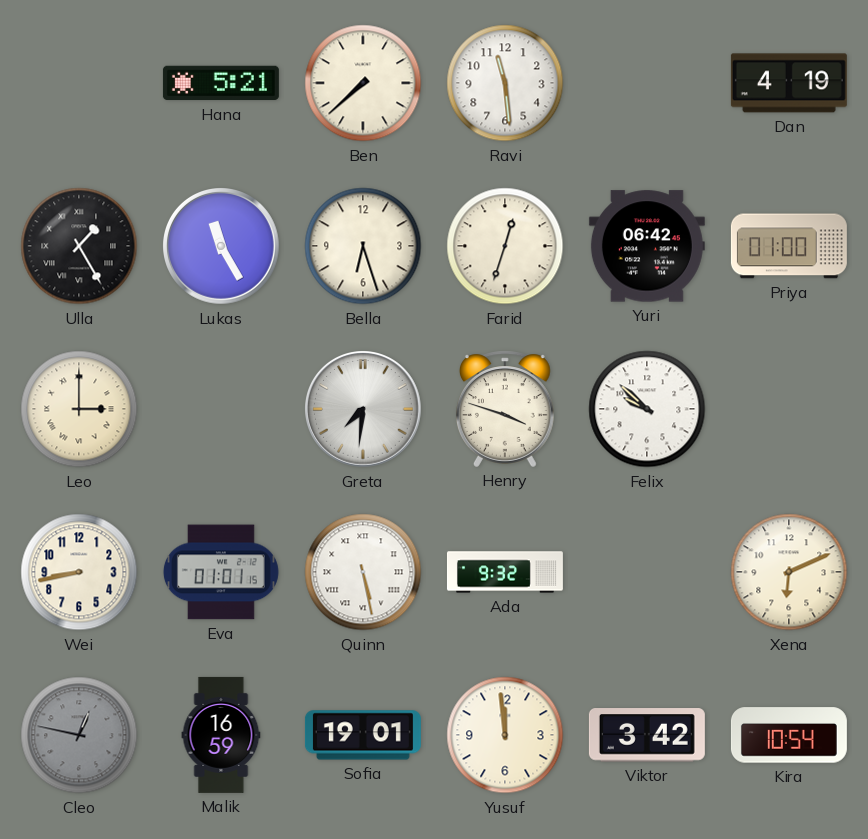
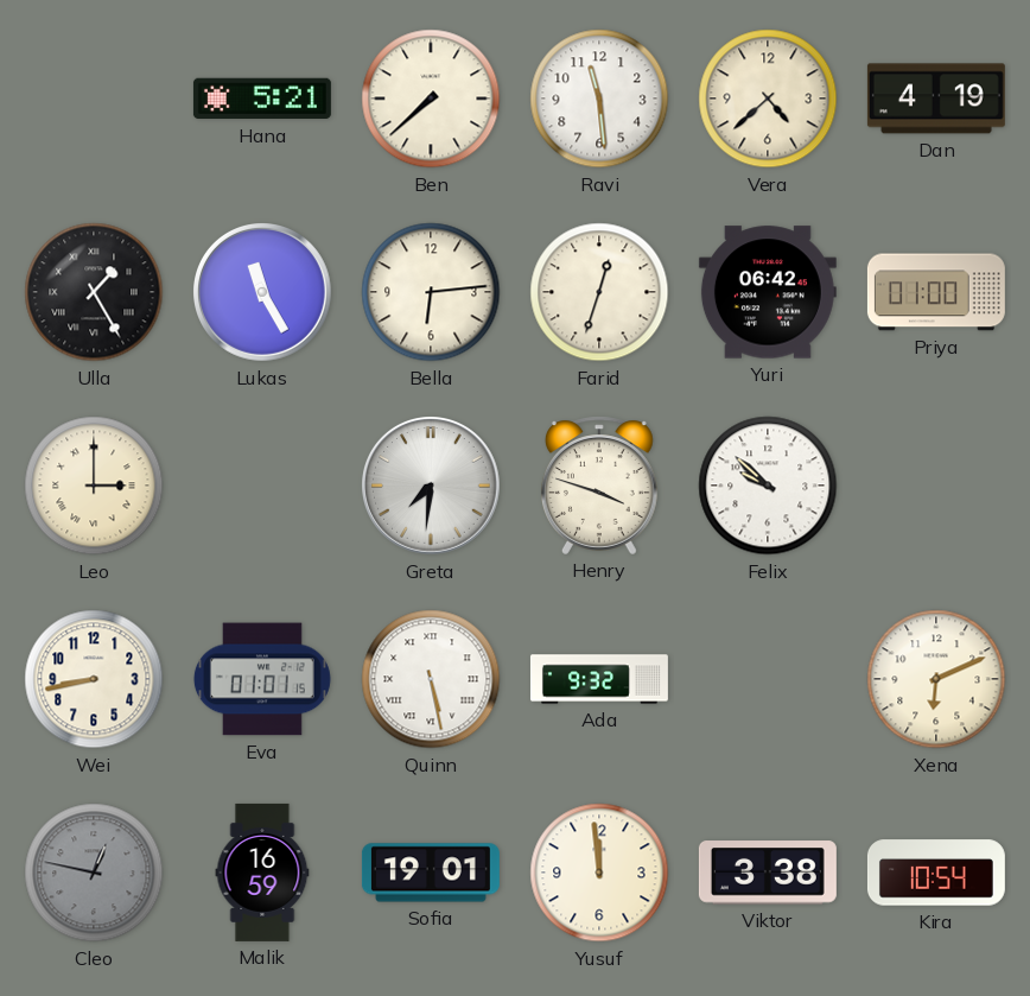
Vera: none -> 4:38 (768, 99)
Bella: 6:27 -> 6:14 (431, 292)
Viktor: 3:42 -> 3:38 (768, 873)
